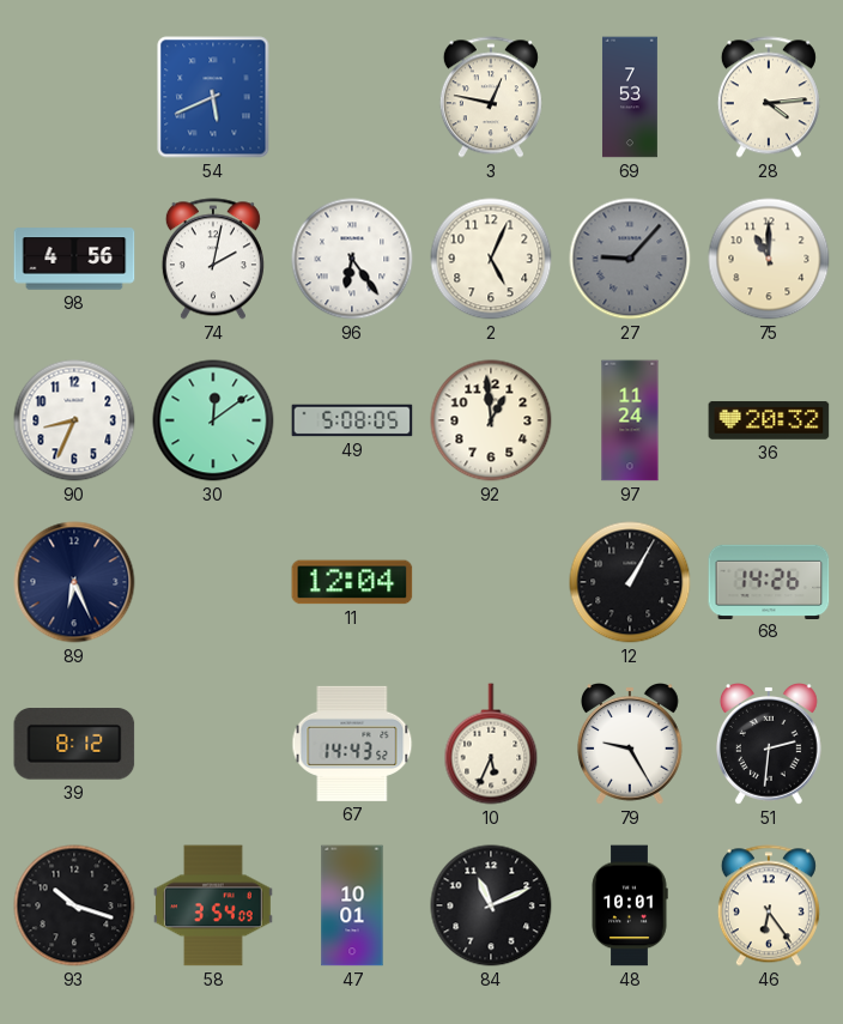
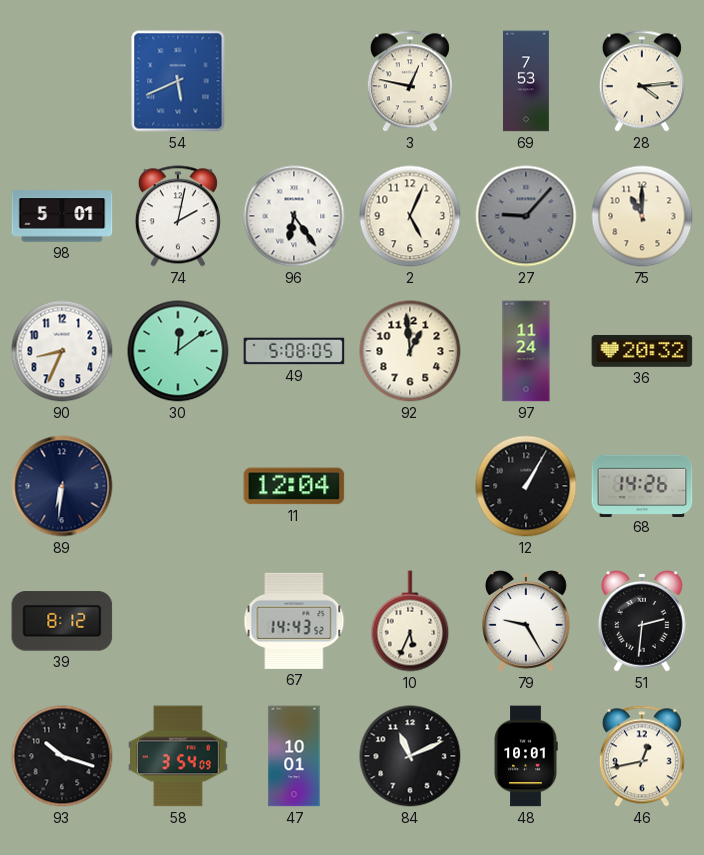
98: 4:56 -> 5:01 (62, 216)
89: 6:26 -> 6:31 (62, 486)
46: 6:24 -> 12:43 (642, 756)
